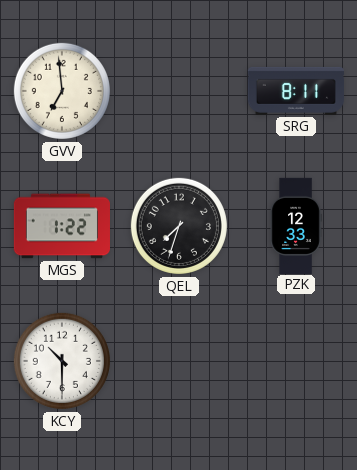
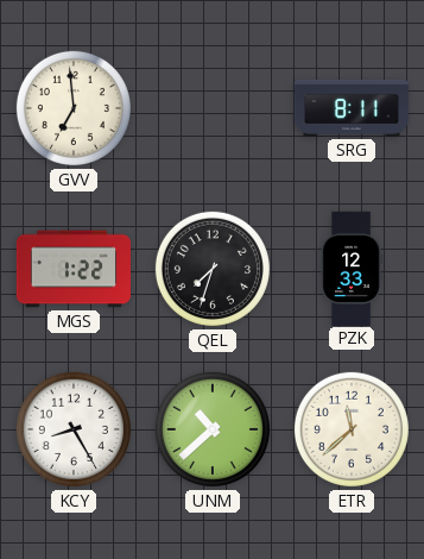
KCY: 10:30 -> 8:25 (74, 429)
UNM: none -> 10:38 (213, 429)
ETR: none -> 11:38 (352, 429)
